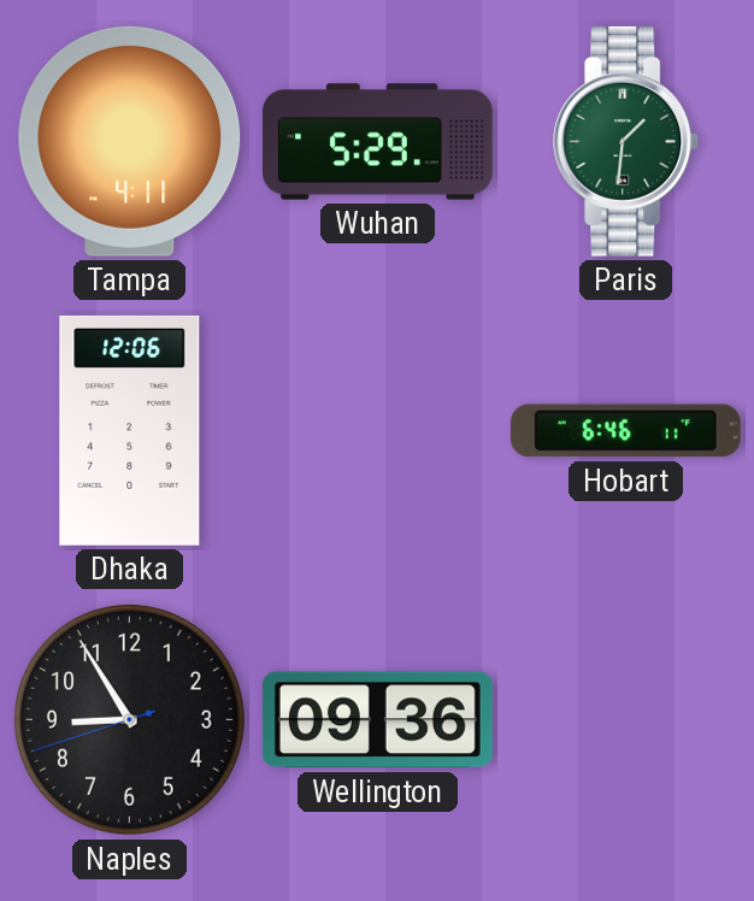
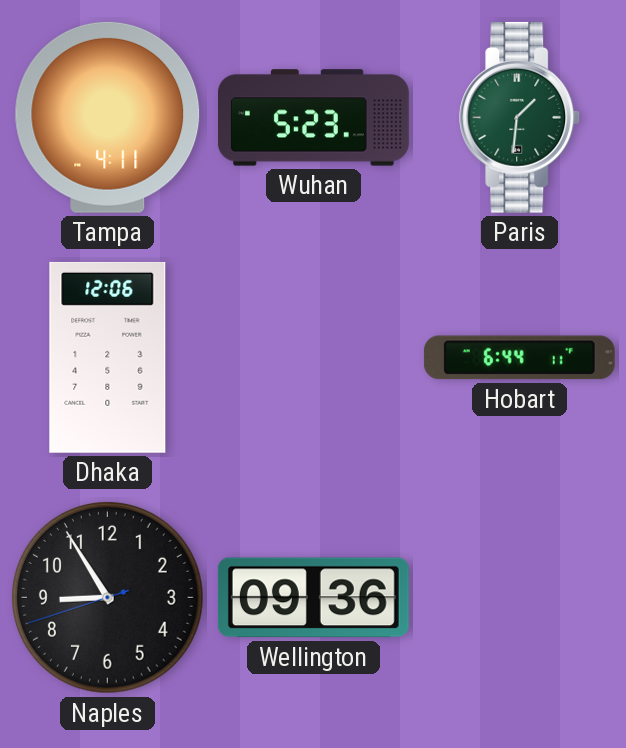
Wuhan: 5:29 -> 5:23 (314, 118)
Hobart: 6:46 -> 6:44 (519, 358)
